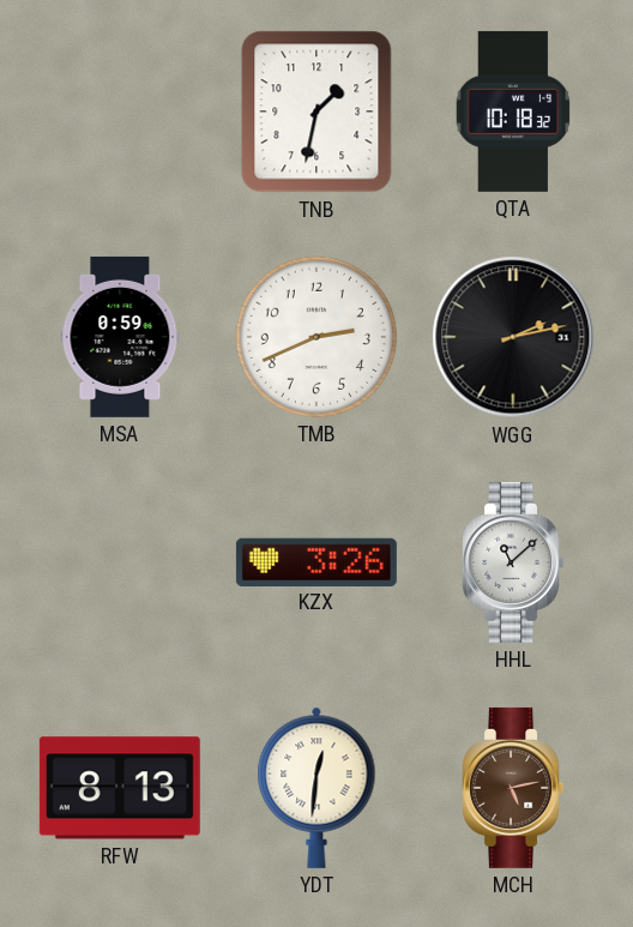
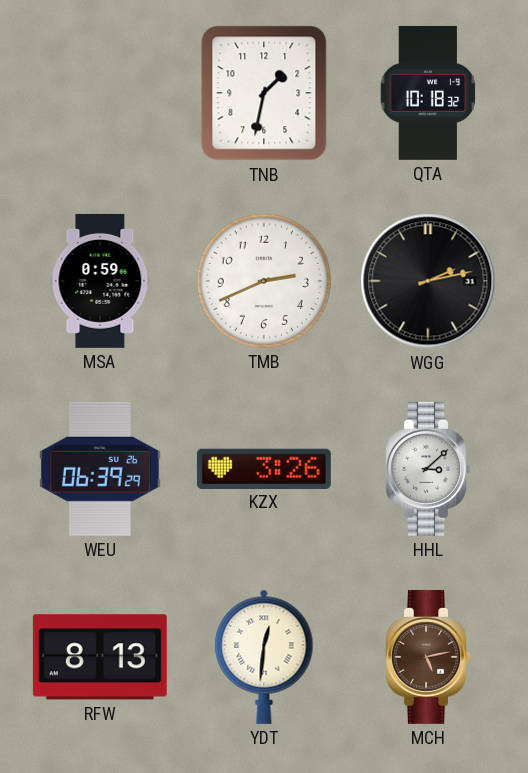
WEU: none -> 06:39 (100, 469)
HHL: 11:08 -> 3:08 (427, 469)
